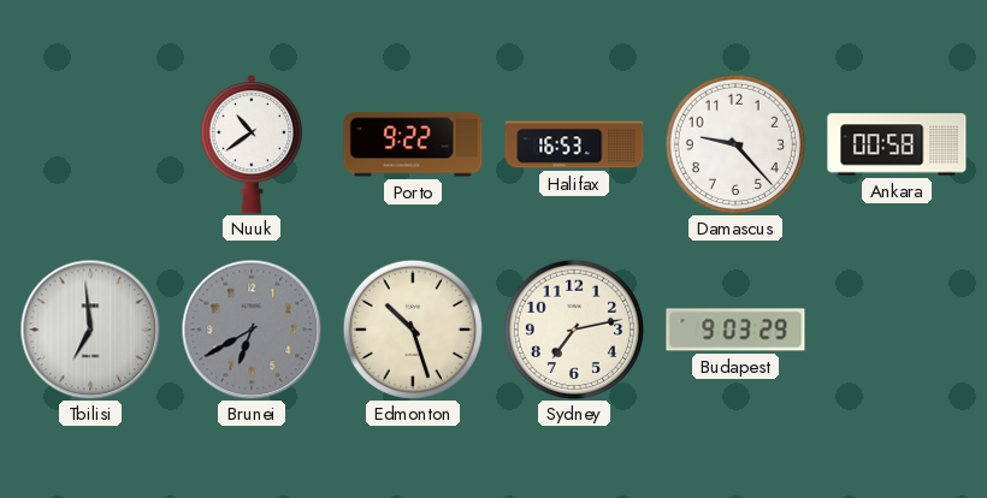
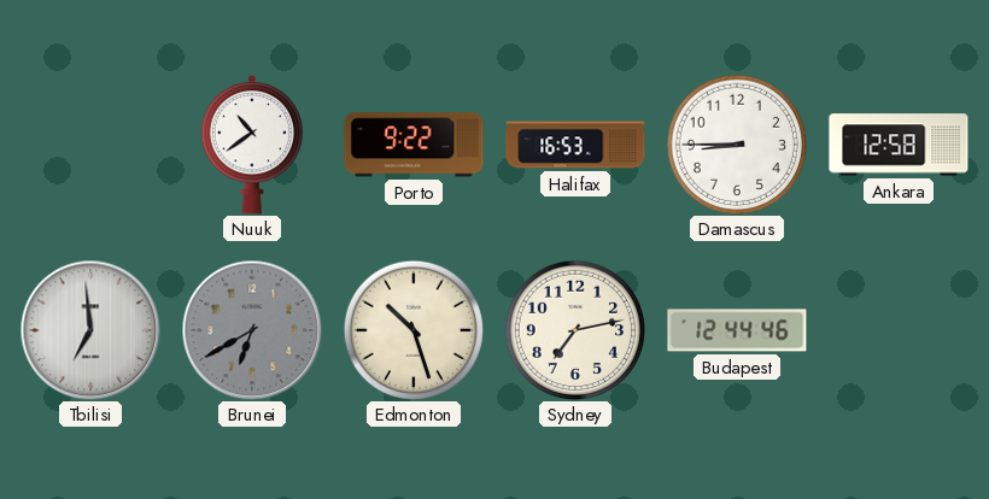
Damascus: 9:23 -> 8:45 (736, 143)
Ankara: 00:58 -> 12:58 (899, 145)
Budapest: 9:03 -> 12:44 (737, 330)
